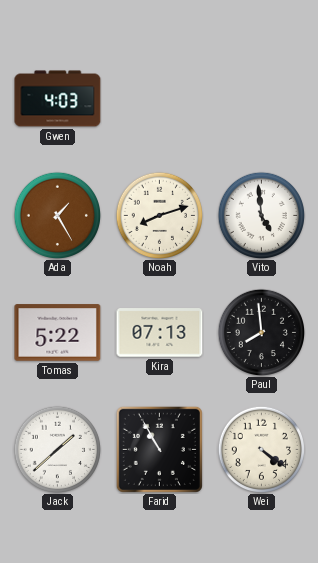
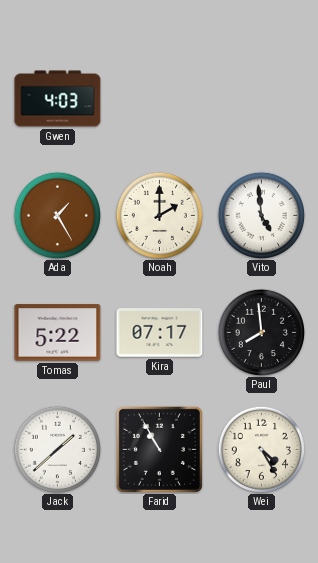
Noah: 8:12 -> 2:00 (159, 215)
Kira: 07:13 -> 07:17 (160, 333)
Wei: 4:21 -> 4:25 (261, 449)
